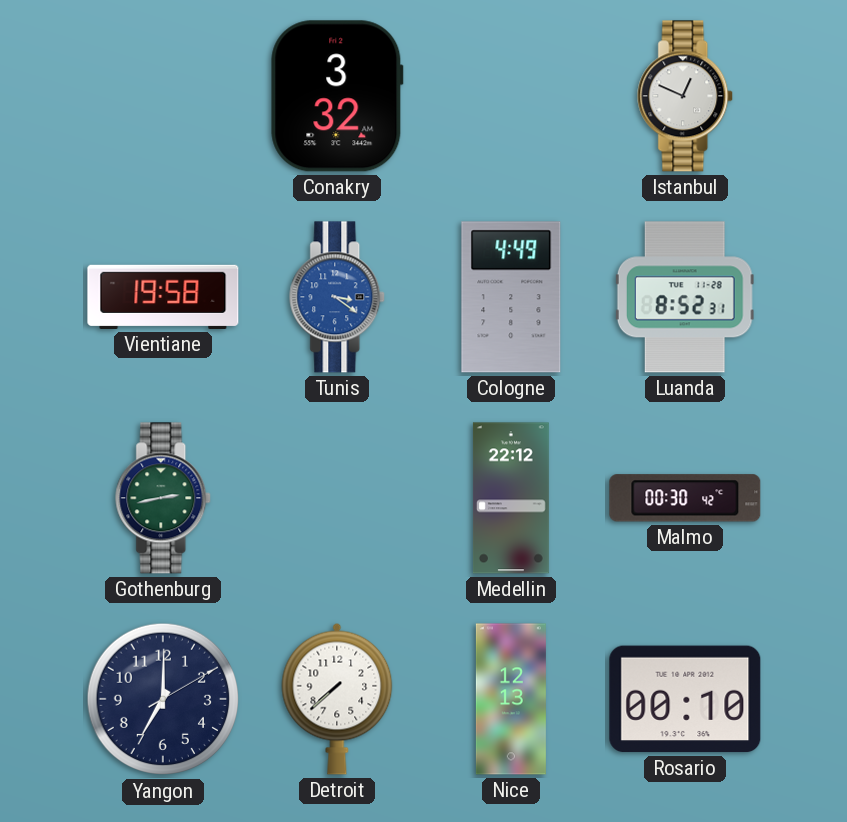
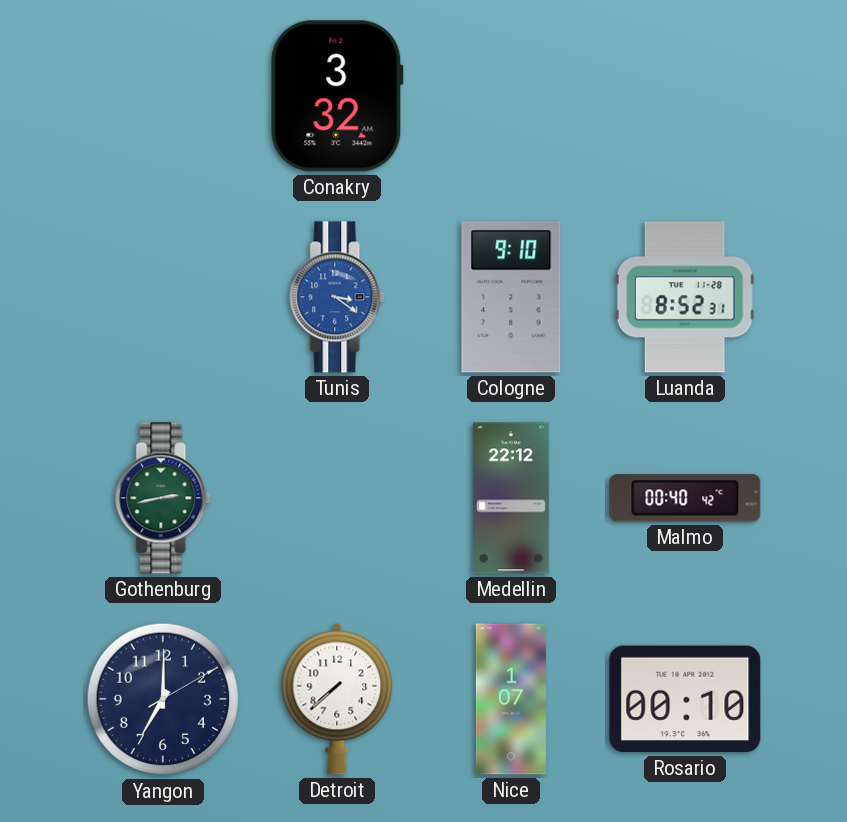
Istanbul: 12:49 -> none (686, 96)
Vientiane: 19:58 -> none (163, 297)
Cologne: 4:49 -> 9:10 (511, 297)
Malmo: 00:30 -> 00:40 (685, 498)
Nice: 12:13 -> 1:07 (511, 699)
